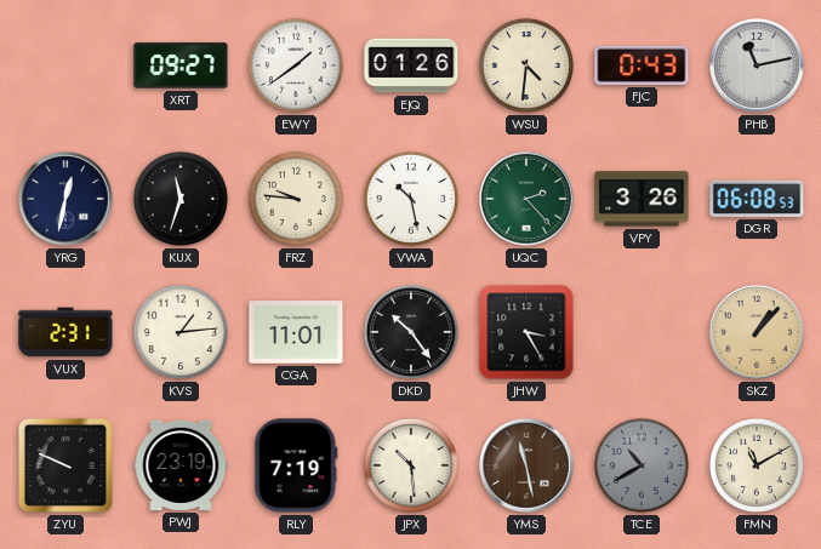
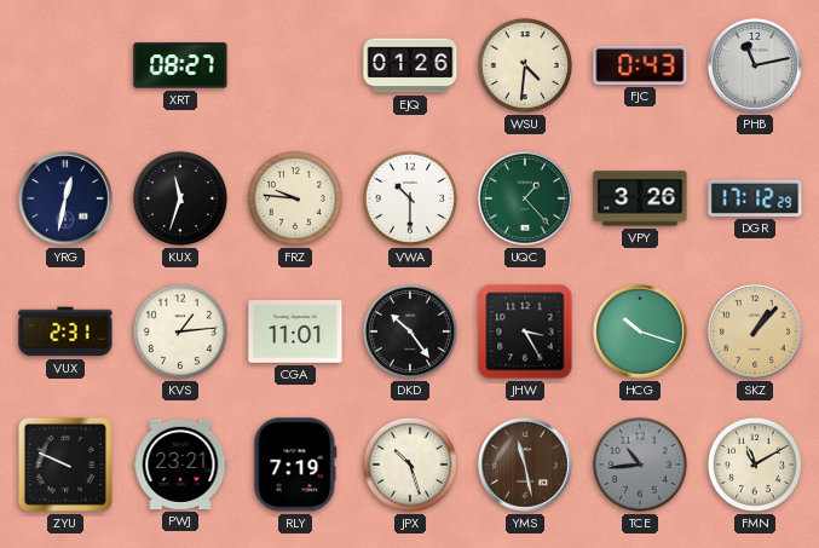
XRT: 09:27 -> 08:27 (180, 65)
EWY: 1:39 -> none (296, 65)
VWA: 10:28 -> 10:30 (410, 198)
UQC: 2:23 -> 1:23 (525, 198)
DGR: 06:08 -> 17:12 (755, 198)
HCG: none -> 10:18 (640, 331)
PWJ: 23:19 -> 23:21 (180, 465)
JPX: 10:29 -> 10:27 (410, 465)
TCE: 10:40 -> 10:44 (640, 465)
